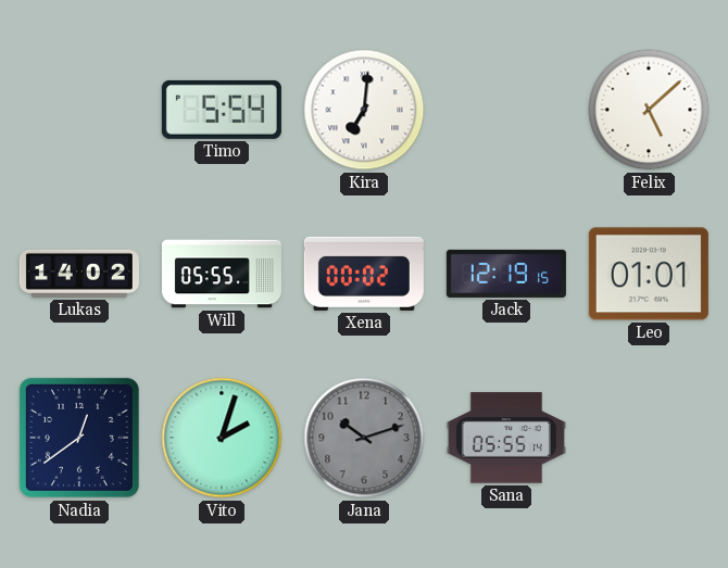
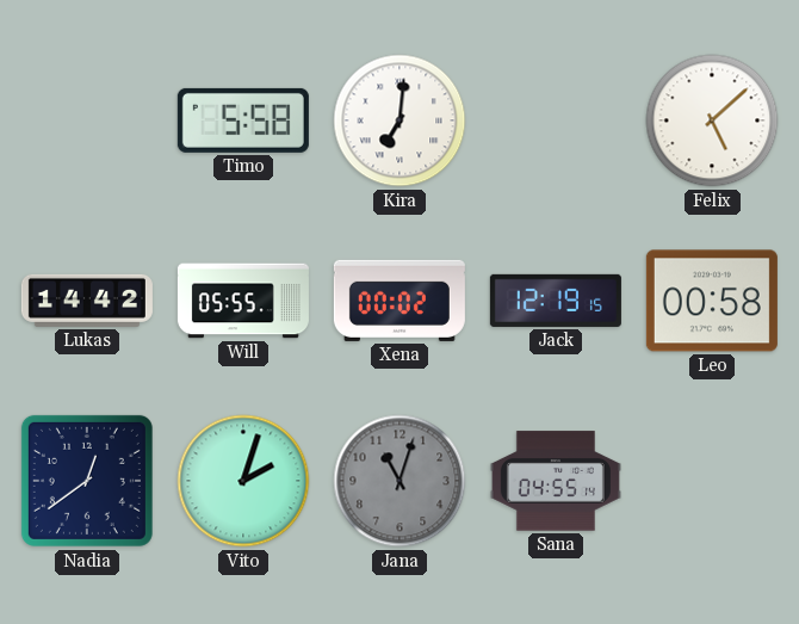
Timo: 5:54 -> 5:58 (243, 121)
Lukas: 14:02 -> 14:42 (87, 301)
Leo: 01:01 -> 00:58 (712, 301)
Jana: 10:12 -> 11:03 (399, 481)
Sana: 05:55 -> 04:55 (556, 481)
